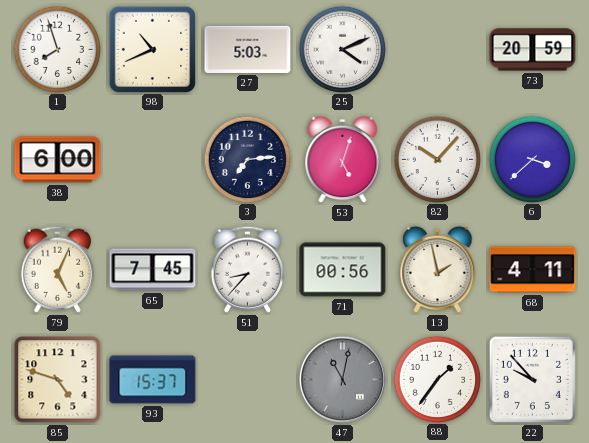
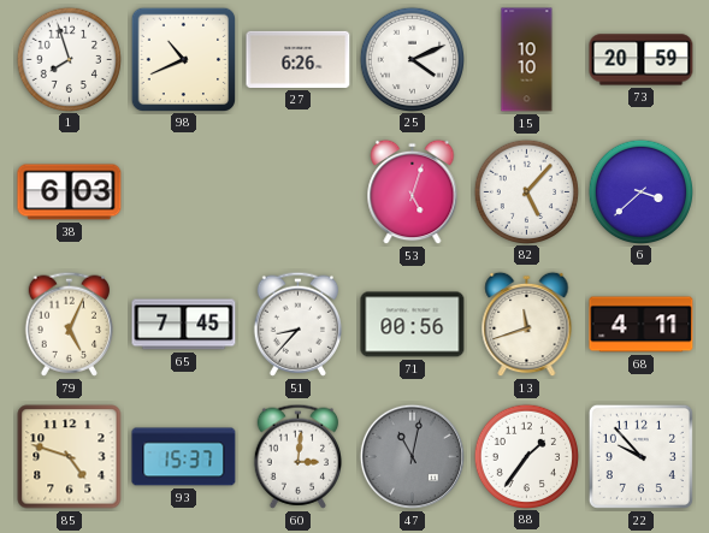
27: 5:03 -> 6:26 (299, 59)
15: none -> 10:10 (527, 60)
38: 6:00 -> 6:03 (70, 193)
3: 7:14 -> none (247, 159)
82: 10:07 -> 5:07 (526, 191)
13: 1:58 -> 11:42 (527, 325)
60: none -> 3:01 (299, 456)
